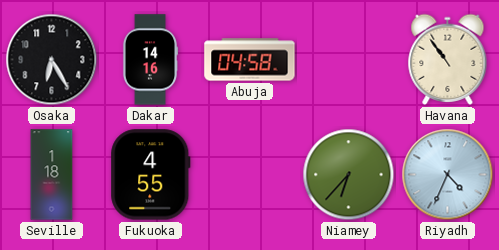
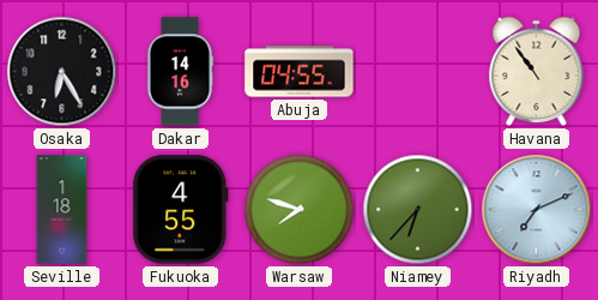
Abuja: 04:58 -> 04:55 (300, 72)
Warsaw: none -> 7:48 (300, 210)
Riyadh: 4:34 -> 7:11 (537, 210)
